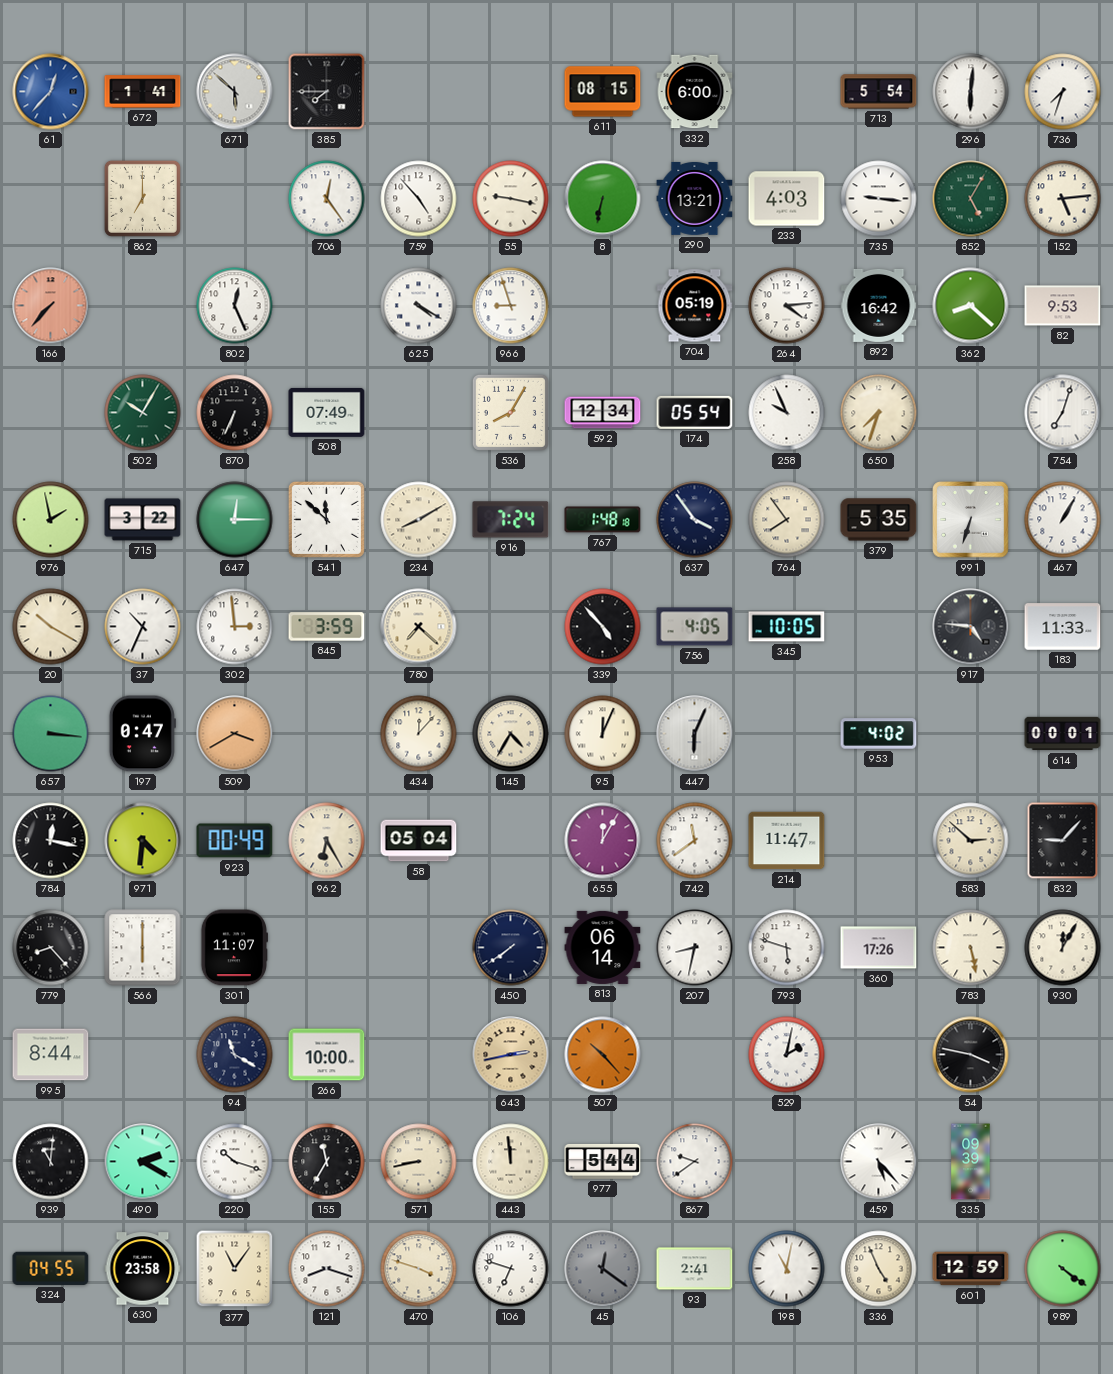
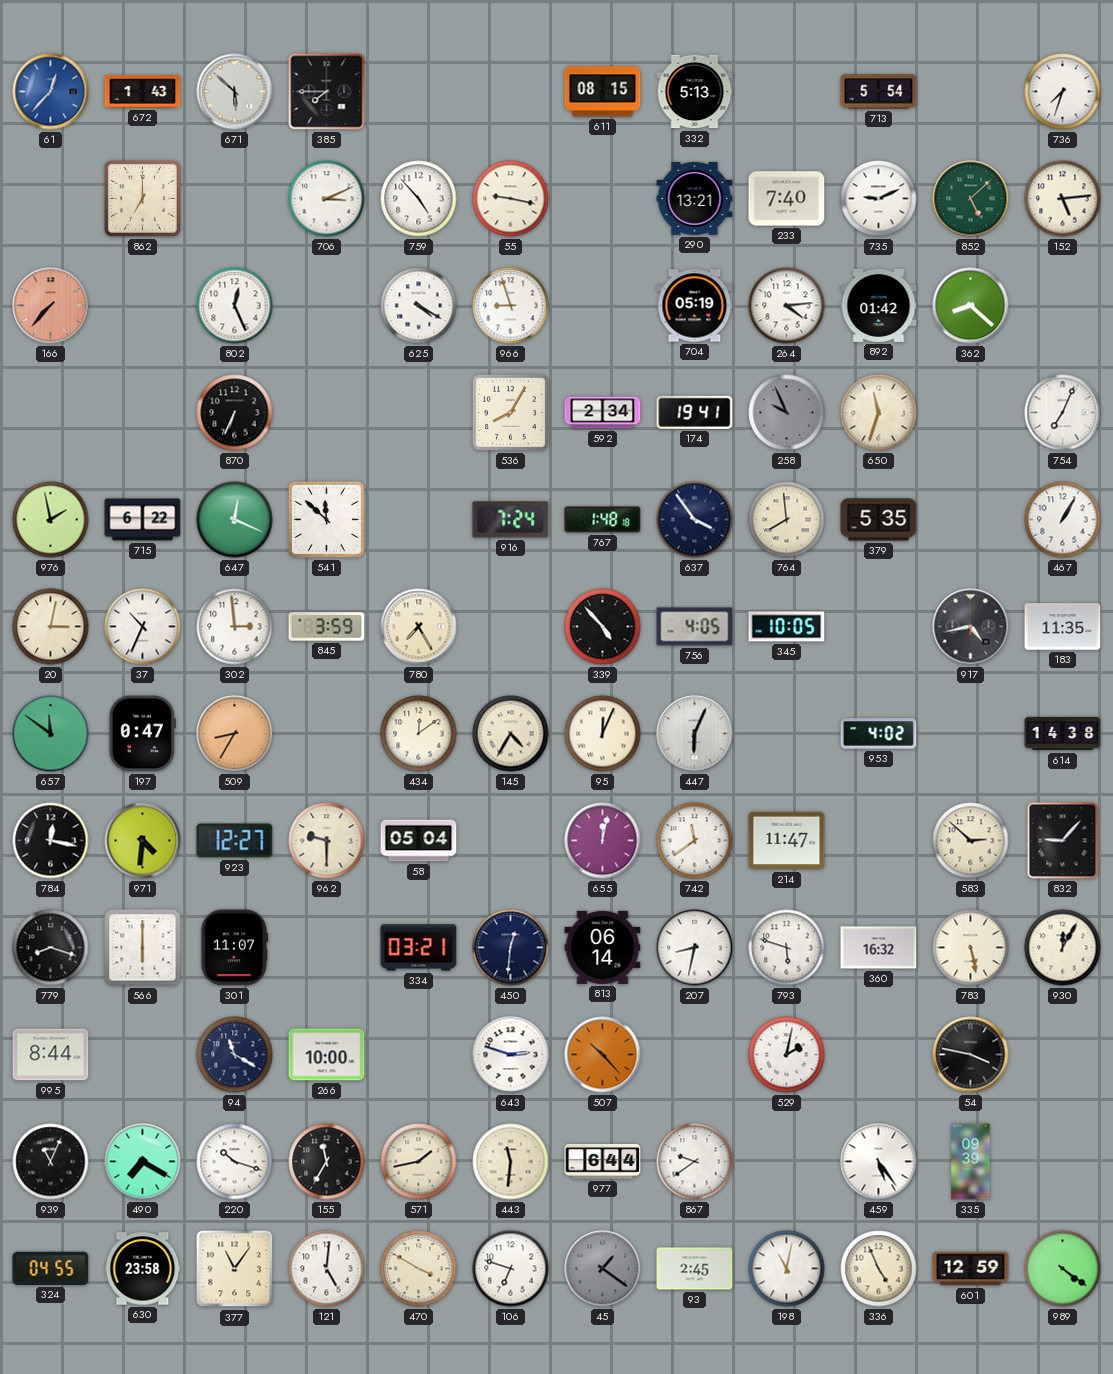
672: 1:41 -> 1:43 (143, 92)
332: 6:00 -> 5:13 (695, 92)
296: 6:01 -> none (971, 92)
706: 12:24 -> 3:11 (327, 199)
8: 6:32 -> none (603, 199)
233: 4:03 -> 7:40 (787, 199)
735: 9:16 -> 9:11 (879, 199)
852: 5:05 -> 5:08 (971, 199)
892: 16:42 -> 01:42 (879, 305)
82: 9:53 -> none (1063, 306)
502: 10:05 -> none (143, 413)
508: 07:49 -> none (327, 412)
592: 12:34 -> 2:34 (603, 413)
174: 05:54 -> 19:41 (695, 412)
258 dial: white -> grey (787, 413)
650: 7:33 -> 11:33 (879, 413)
754: 7:03 -> 7:04 (1063, 413)
715: 3:22 -> 6:22 (143, 520)
647: 12:15 -> 12:19 (235, 520)
234: 8:10 -> none (419, 520)
764: 7:54 -> 7:59 (787, 520)
991: 6:33 -> none (971, 520)
20: 10:20 -> 3:02 (51, 627)
780: 7:22 -> 7:25 (419, 627)
917: 4:46 -> 4:43 (971, 627)
183: 11:33 -> 11:35 (1063, 627)
657: 3:16 -> 11:51 (51, 734)
509: 3:40 -> 8:35 (235, 734)
434: 12:07 -> 12:09 (419, 734)
614: 00:01 -> 14:38 (1063, 734)
923: 00:49 -> 12:27 (235, 841)
962: 6:25 -> 9:30 (327, 841)
655: 12:05 -> 12:02 (603, 841)
779: 8:23 -> 8:18 (51, 948)
334: none -> 03:21 (419, 948)
450: 7:39 -> 12:31 (511, 948)
360: 17:26 -> 16:32 (879, 948)
643: 2:43 -> 2:48 (511, 1055)
643 dial: champagne -> white (511, 1055)
939: 11:01 -> 11:04 (51, 1162)
490: 2:20 -> 7:20 (143, 1162)
571: 8:43 -> 1:43 (419, 1162)
443: 11:59 -> 11:31 (511, 1162)
977: 5:44 -> 6:44 (603, 1161)
459: 5:23 -> 5:24 (879, 1162)
121: 8:18 -> 5:01 (327, 1269)
470: 3:48 -> 3:50 (419, 1269)
45: 12:21 -> 1:21 (603, 1269)
93: 2:41 -> 2:45 (695, 1269)
